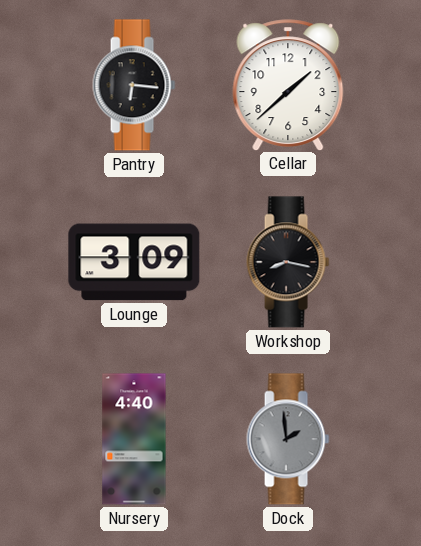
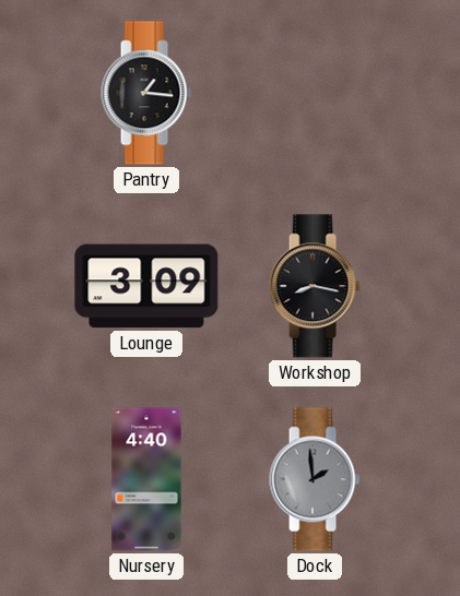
Pantry: 6:16 -> 1:16 (146, 93)
Cellar: 1:38 -> none (288, 85)
